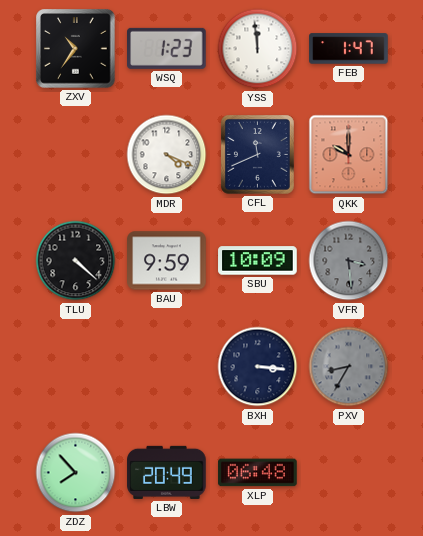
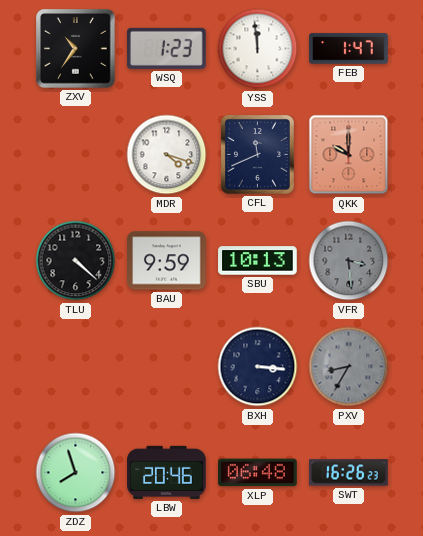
MDR: 4:19 -> 4:18 (167, 155)
SBU: 10:09 -> 10:13 (258, 261)
ZDZ: 7:53 -> 7:57 (76, 473)
LBW: 20:49 -> 20:46 (167, 472)
SWT: none -> 16:26 (349, 473)
